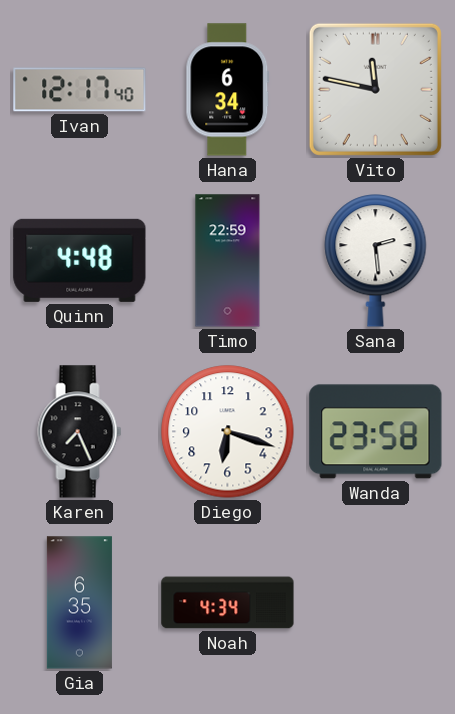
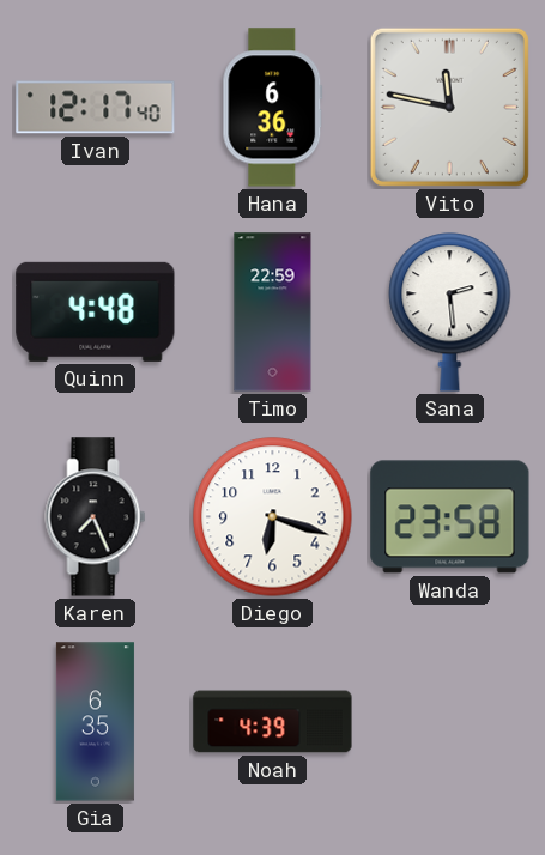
Hana: 6:34 -> 6:36 (273, 108)
Noah: 4:34 -> 4:39 (273, 722)
